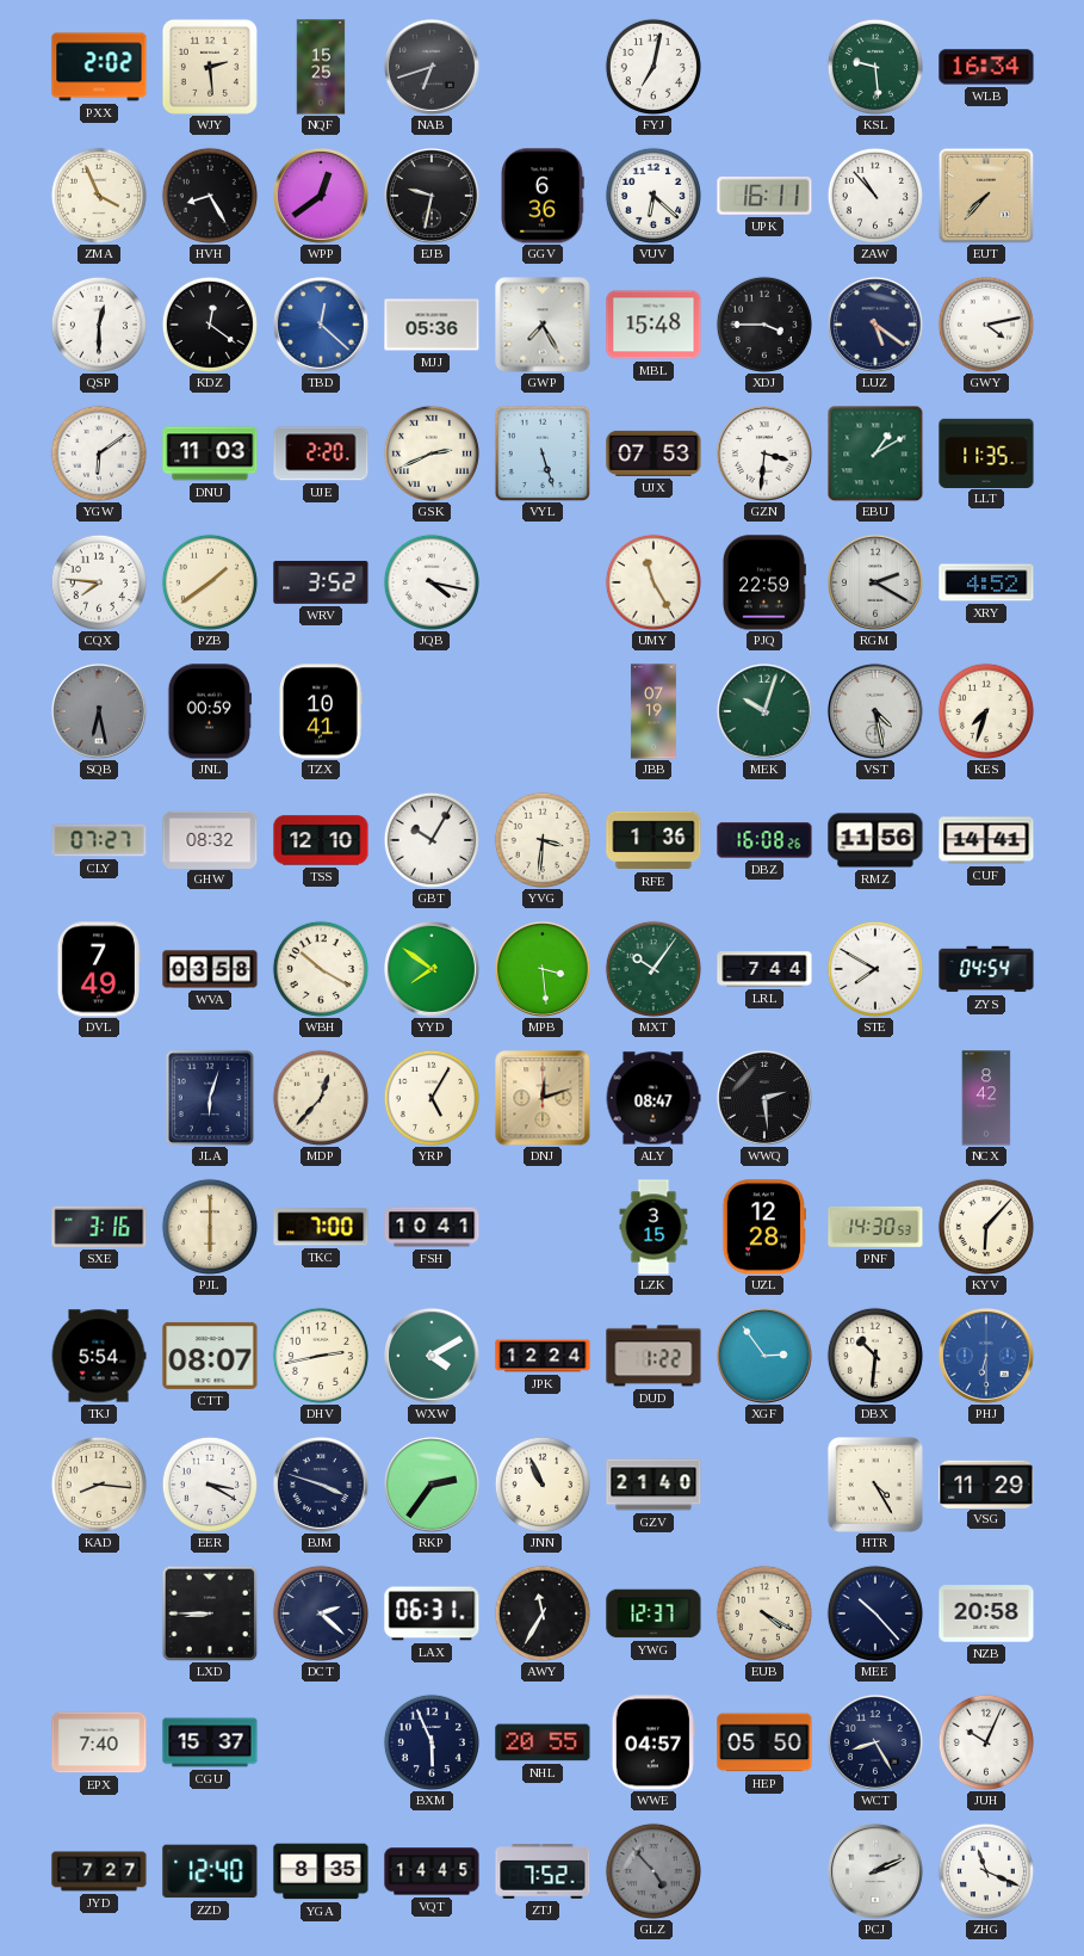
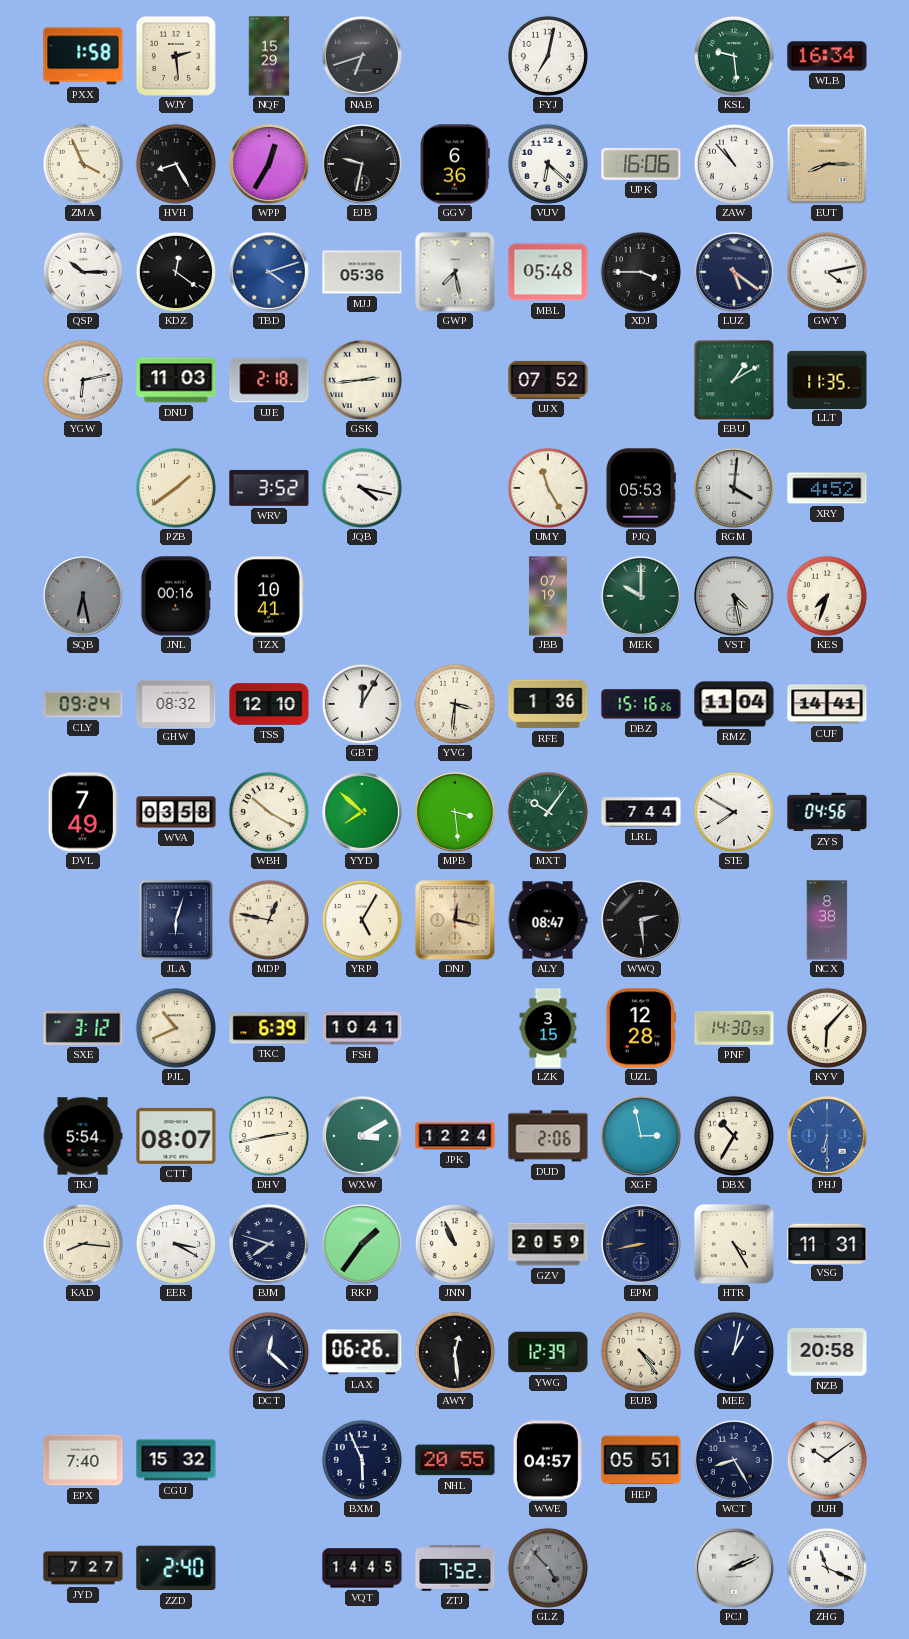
PXX: 2:02 -> 1:58 (83, 56)
NQF: 15:25 -> 15:29 (269, 56)
WPP: 12:39 -> 12:35 (269, 164)
UPK: 16:11 -> 16:06 (641, 164)
EUT: 7:37 -> 8:15 (827, 164)
QSP: 12:30 -> 10:15 (83, 272)
TBD: 12:22 -> 4:12 (269, 272)
GWP: 7:25 -> 7:28 (455, 272)
MBL: 15:48 -> 05:48 (548, 272)
YGW: 6:09 -> 6:13 (83, 380)
UJE: 2:20 -> 2:18 (269, 380)
GSK: 2:41 -> 2:44 (362, 380)
VYL: 5:27 -> none (543, 453)
UJX: 07:53 -> 07:52 (548, 380)
GZN: 3:31 -> none (764, 453)
CQX: 7:46 -> none (99, 582)
PJQ: 22:59 -> 05:53 (640, 488)
RGM: 2:20 -> 4:01 (734, 488)
JNL: 00:59 -> 00:16 (175, 596)
MEK: 10:03 -> 10:00 (641, 596)
CLY: 07:27 -> 09:24 (83, 704)
GBT: 10:05 -> 12:05 (362, 704)
DBZ: 16:08 -> 15:16 (641, 704)
RMZ: 11:56 -> 11:04 (734, 704)
YYD: 7:51 -> 7:52 (362, 812)
ZYS: 04:54 -> 04:56 (827, 812)
MDP: 12:37 -> 12:47 (269, 920)
DNJ: 12:12 -> 12:17 (455, 920)
NCX: 8:42 -> 8:38 (827, 920)
SXE: 3:16 -> 3:12 (83, 1028)
PJL: 6:00 -> 10:41 (176, 1028)
TKC: 7:00 -> 6:39 (269, 1028)
WXW: 4:10 -> 3:10 (362, 1136)
DUD: 1:22 -> 2:06 (548, 1136)
XGF: 2:54 -> 2:58 (641, 1136)
DBX: 10:31 -> 10:35 (734, 1136)
BJM: 3:48 -> 7:48 (269, 1244)
RKP: 2:36 -> 1:36 (362, 1244)
GZV: 21:40 -> 20:59 (548, 1244)
EPM: none -> 8:43 (641, 1244)
VSG: 11:29 -> 11:31 (827, 1243)
LXD: 8:45 -> none (210, 1613)
DCT: 2:22 -> 12:22 (269, 1352)
LAX: 06:31 -> 06:26 (362, 1352)
AWY: 11:35 -> 12:29 (455, 1352)
YWG: 12:37 -> 12:39 (548, 1352)
EUB: 4:20 -> 4:24 (641, 1352)
MEE: 10:23 -> 1:02 (734, 1352)
CGU: 15:37 -> 15:32 (176, 1460)
HEP: 05:50 -> 05:51 (641, 1460)
JUH: 10:04 -> 10:09 (827, 1460)
ZZD: 12:40 -> 2:40 (176, 1568)
YGA: 8:35 -> none (321, 1871)
